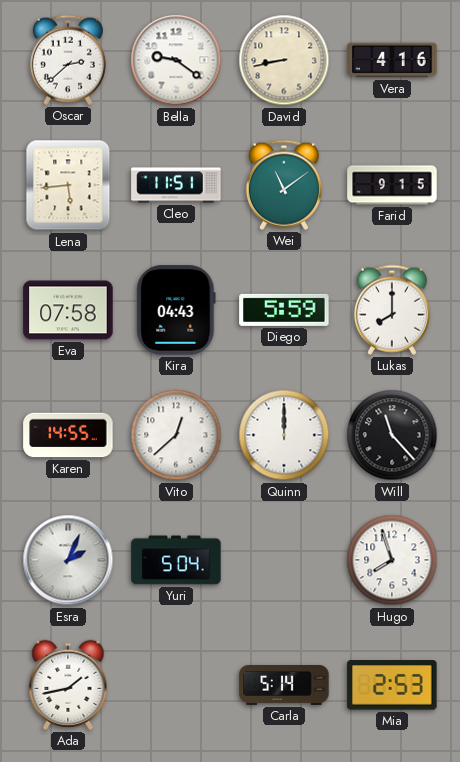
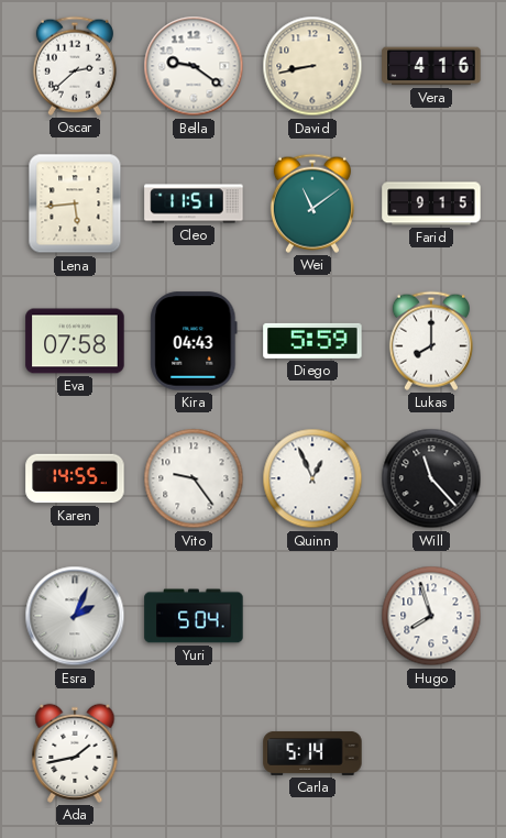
Vito: 12:38 -> 9:24 (194, 478)
Quinn: 12:00 -> 12:56 (312, 478)
Mia: 2:53 -> none (392, 685)
